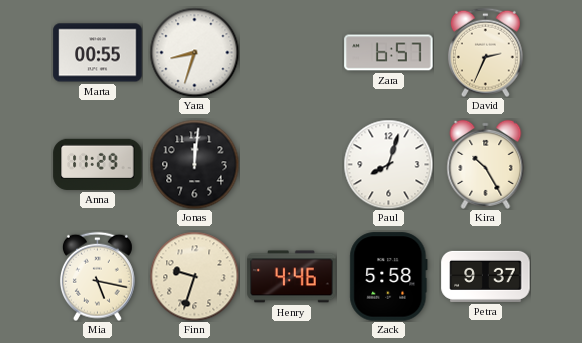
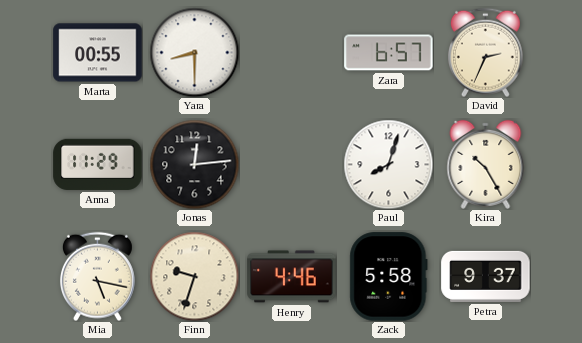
Yara: 8:33 -> 8:30 (194, 52)
Jonas: 12:01 -> 12:14 (194, 164)
